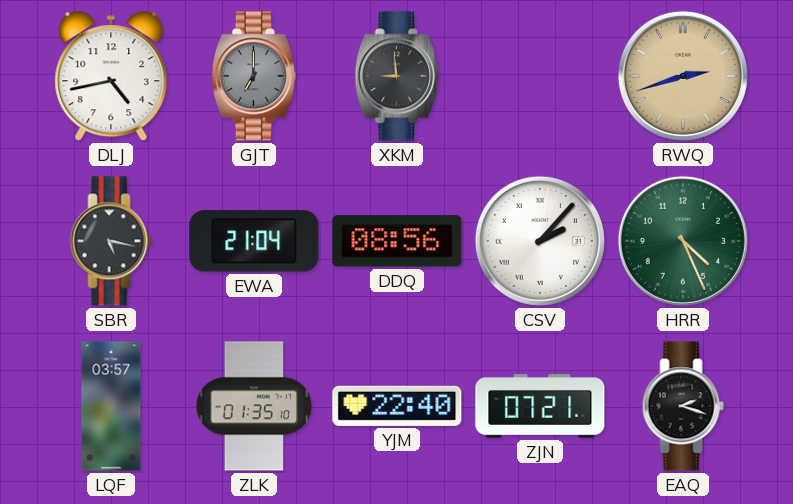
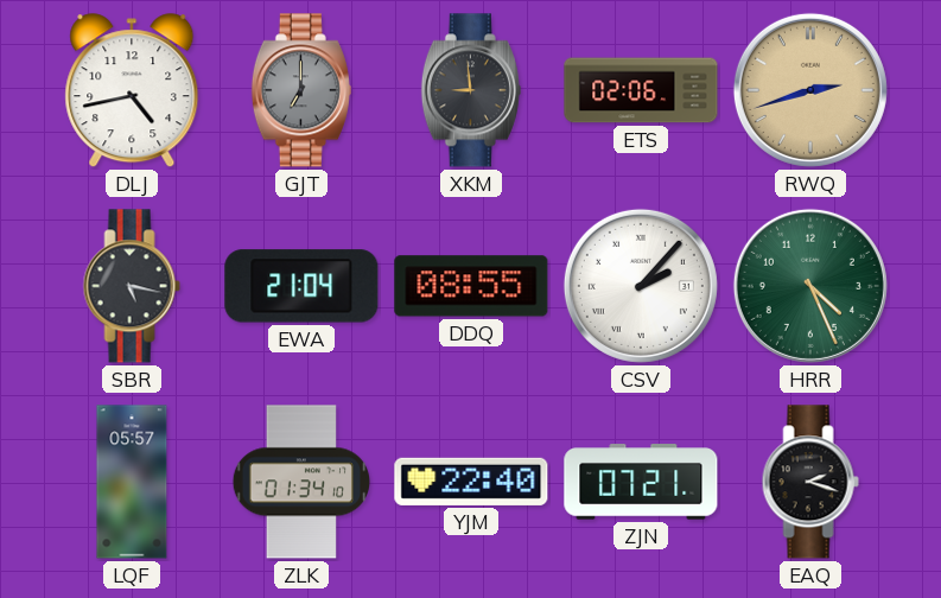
ETS: none -> 02:06 (641, 90)
DDQ: 08:56 -> 08:55 (471, 286)
LQF: 03:57 -> 05:57 (132, 482)
ZLK: 01:35 -> 01:34 (300, 482)
